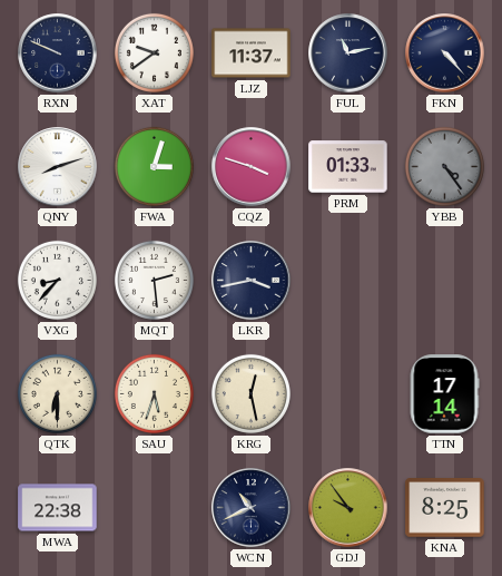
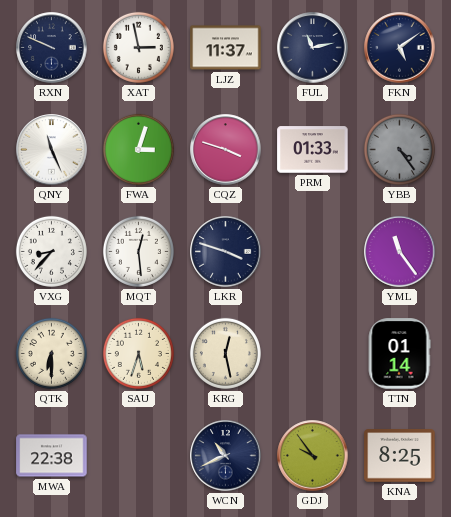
XAT: 9:39 -> 2:58 (138, 47)
FKN: 4:23 -> 5:09 (400, 48)
QNY: 8:12 -> 11:26 (52, 150)
MQT: 2:29 -> 12:29 (138, 251)
LKR: 3:43 -> 3:48 (226, 252)
YML: none -> 11:24 (400, 252)
TTN: 17:14 -> 01:14 (399, 354)
